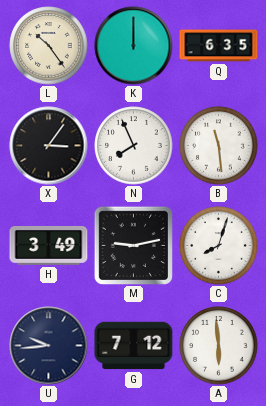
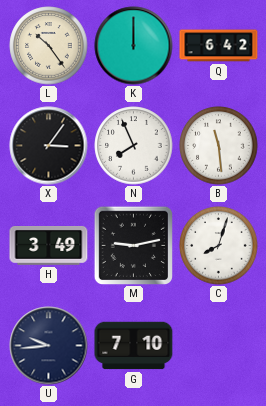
Q: 6:35 -> 6:42 (219, 46)
G: 7:12 -> 7:10 (134, 346)
A: 5:59 -> none (219, 346)
